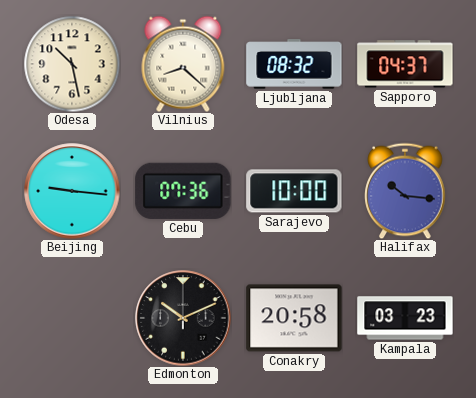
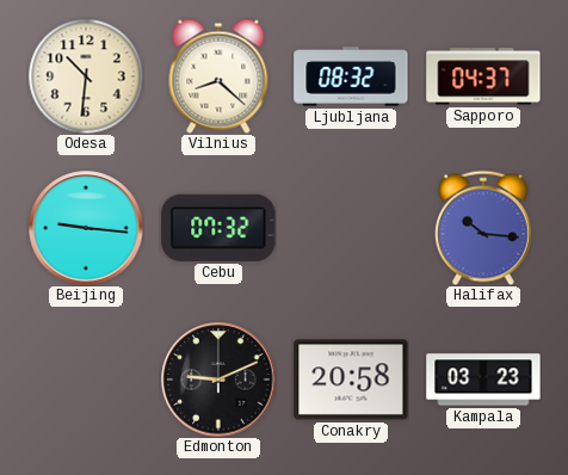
Odesa: 10:28 -> 10:31 (86, 76)
Cebu: 07:36 -> 07:32 (218, 228)
Sarajevo: 10:00 -> none (294, 191)
Edmonton: 10:11 -> 9:11 (218, 380)
